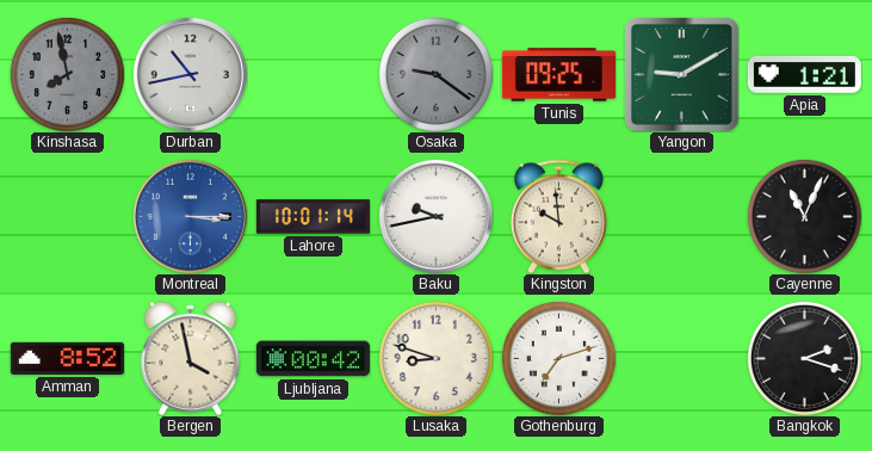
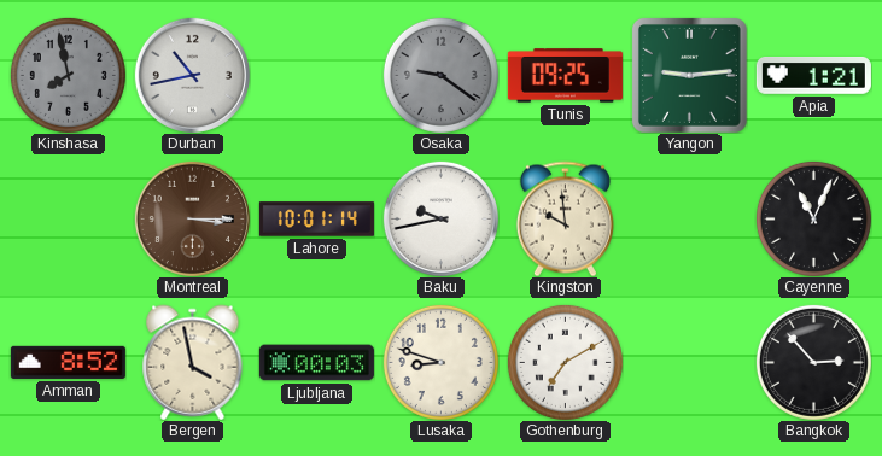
Yangon: 9:10 -> 9:14 (689, 75)
Montreal dial: blue -> brown (192, 218)
Ljubljana: 00:42 -> 00:03 (316, 363)
Gothenburg: 7:12 -> 7:10 (565, 362)
Bangkok: 2:18 -> 2:53 (813, 362)
